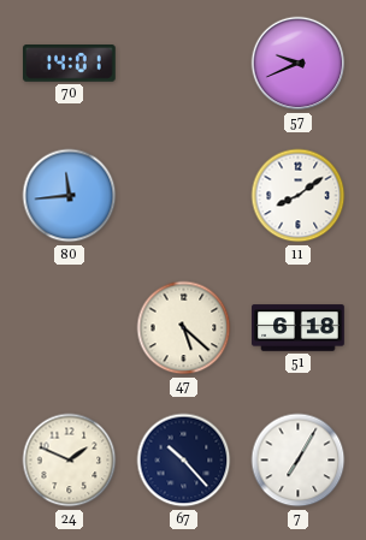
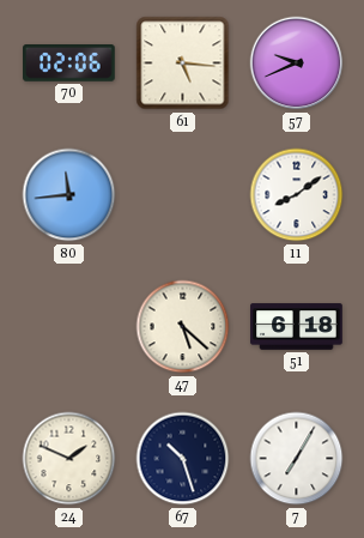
70: 14:01 -> 02:06 (69, 64)
61: none -> 5:16 (183, 64)
67: 10:23 -> 10:27 (183, 459)
